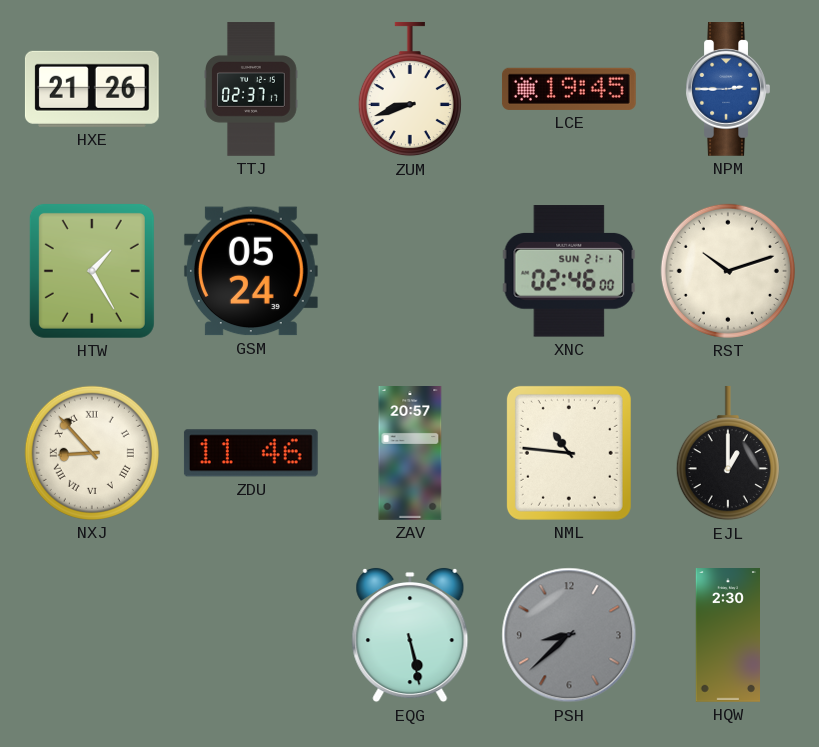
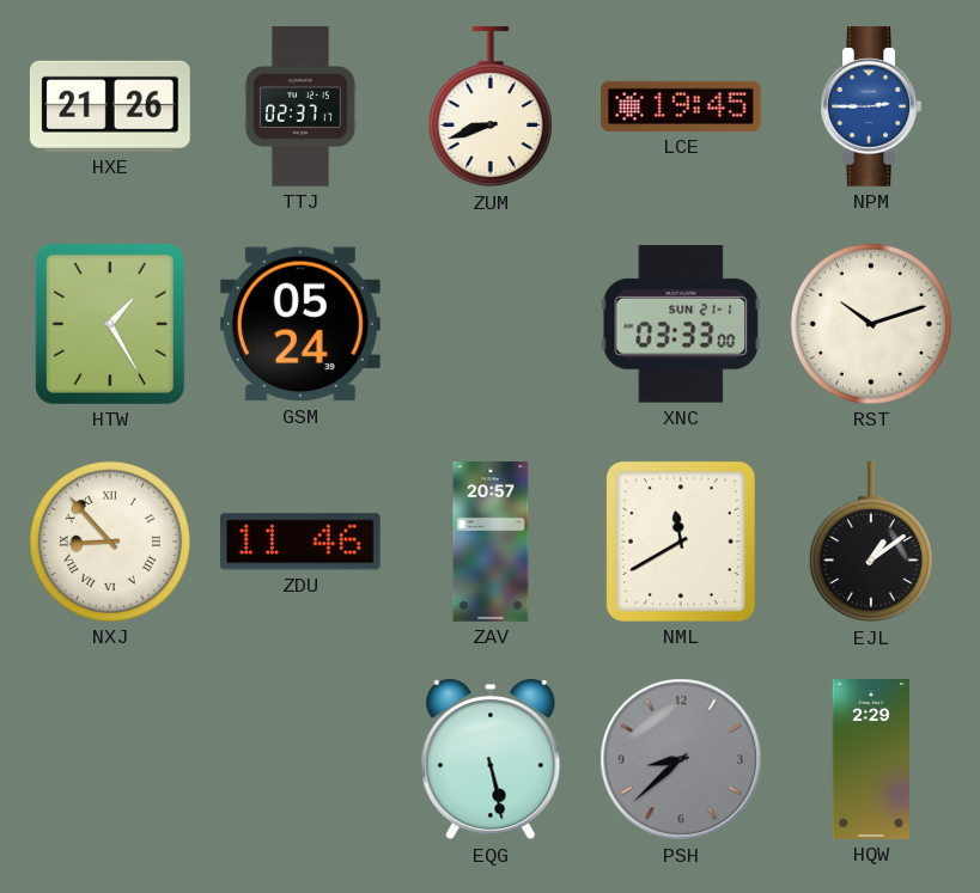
XNC: 02:46 -> 03:33 (681, 324)
NML: 10:46 -> 11:40 (681, 542)
EJL: 1:00 -> 1:09 (871, 542)
HQW: 2:30 -> 2:29 (870, 760)
